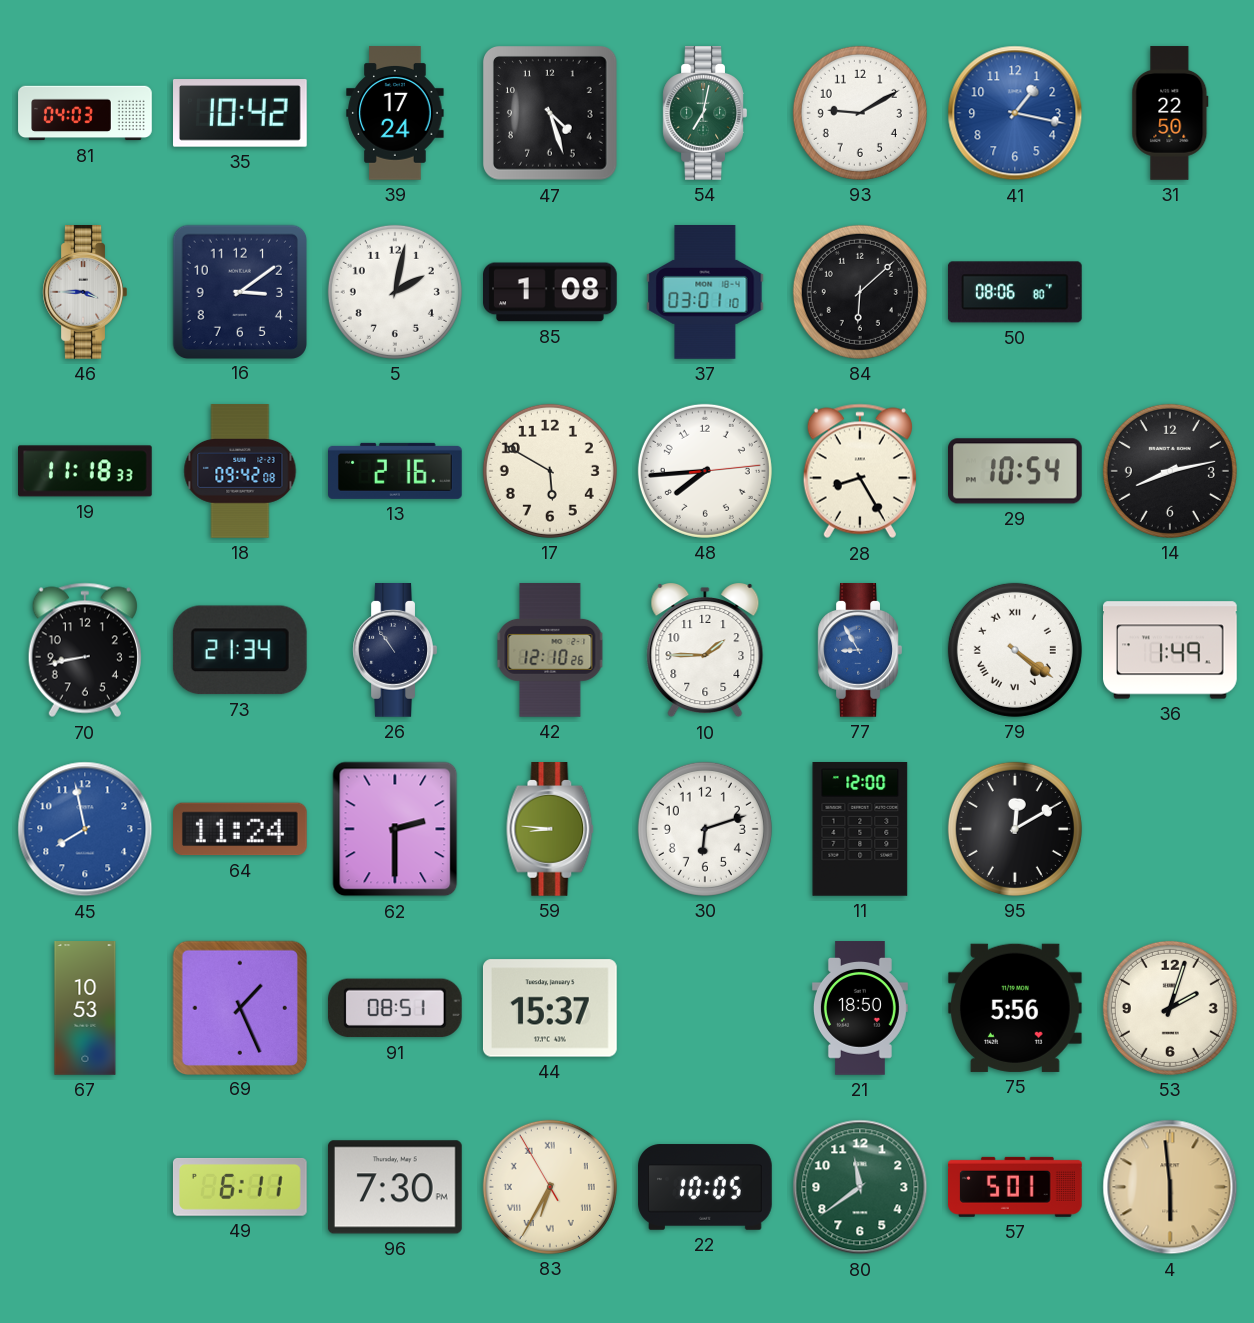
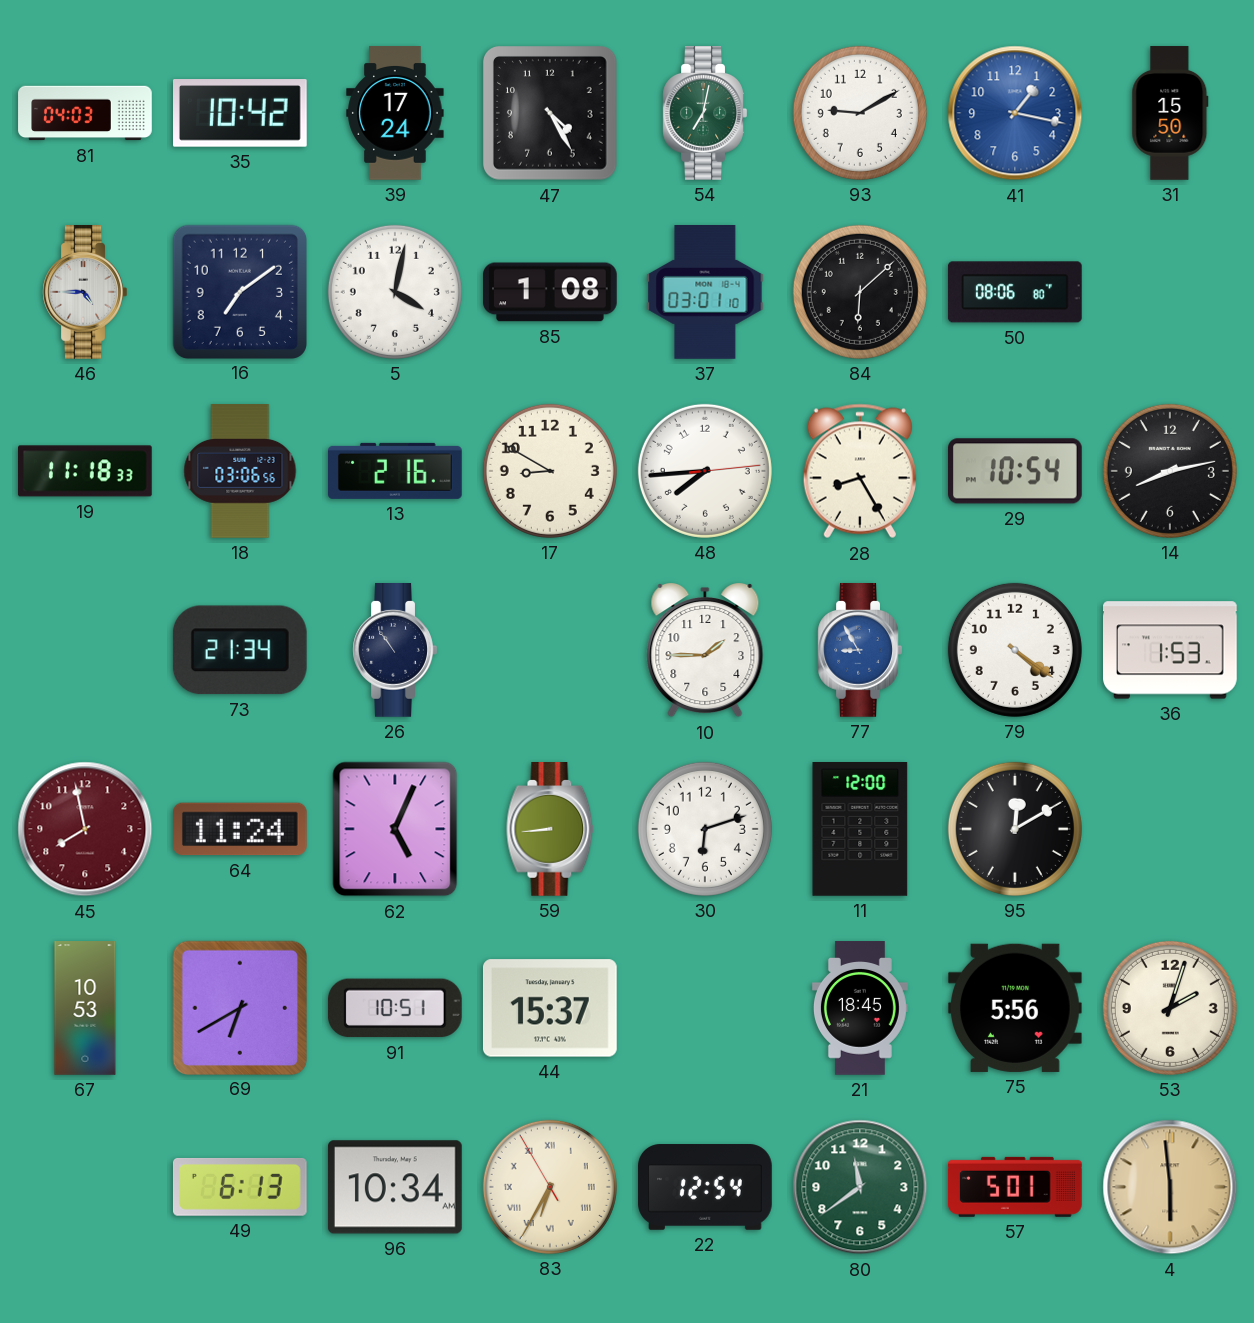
47: 4:27 -> 4:25 (551, 114)
31: 22:50 -> 15:50 (1170, 113)
46: 3:45 -> 4:45 (85, 293)
16: 3:09 -> 7:09 (239, 291)
5: 2:02 -> 4:02 (395, 292)
18: 09:42 -> 03:06 (240, 471)
17: 5:50 -> 8:50 (550, 471)
70: 8:43 -> none (85, 650)
42: 12:10 -> none (550, 651)
79 numerals: Roman -> Arabic (1015, 650)
36: 1:49 -> 1:53 (1171, 650)
45 dial: blue -> burgundy (85, 829)
62: 2:30 -> 5:04 (395, 829)
59: 8:46 -> 8:44 (550, 830)
69: 1:26 -> 6:40 (239, 1007)
91: 08:51 -> 10:51 (395, 1008)
21: 18:50 -> 18:45 (860, 1008)
49: 6:11 -> 6:13 (240, 1187)
96: 7:30 -> 10:34 (395, 1187)
22: 10:05 -> 12:54 (705, 1187)
